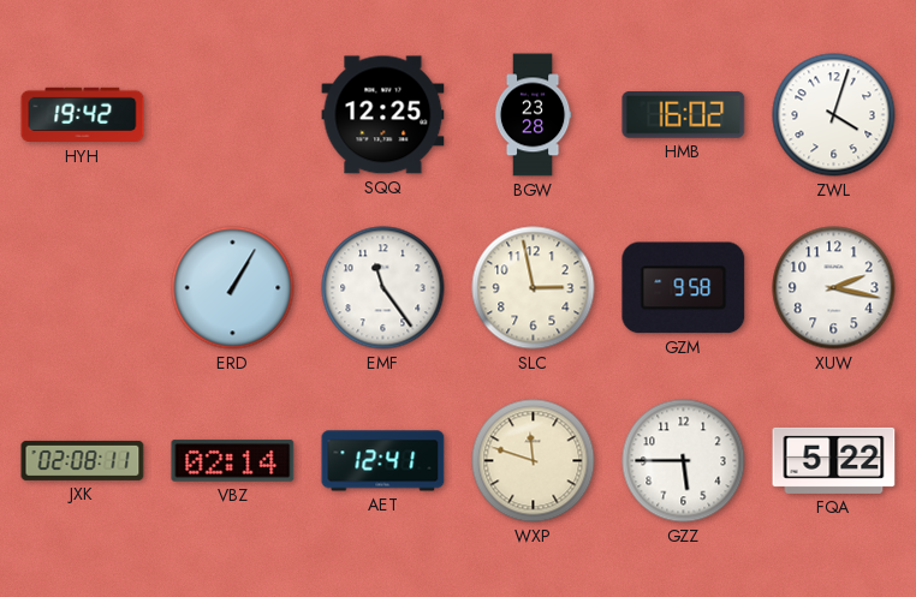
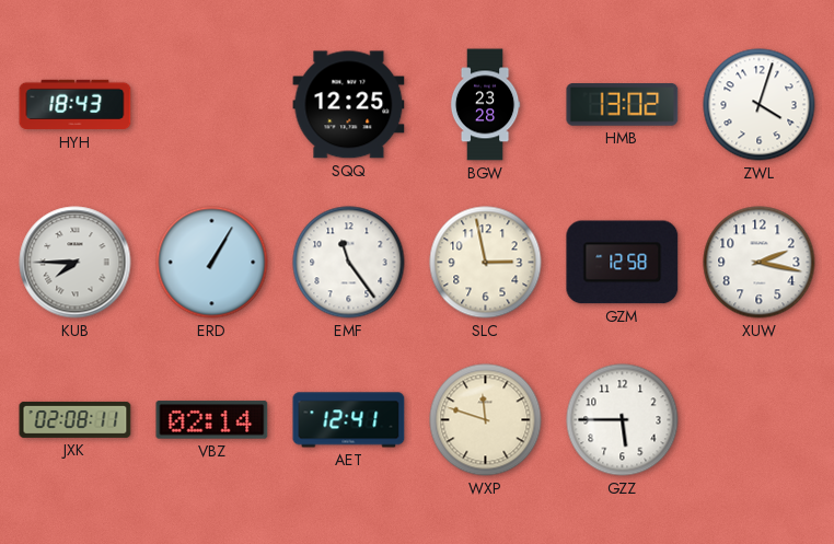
HYH: 19:42 -> 18:43 (76, 105)
HMB: 16:02 -> 13:02 (623, 105)
KUB: none -> 7:45 (76, 263)
GZM: 9:58 -> 12:58 (623, 263)
FQA: 5:22 -> none (834, 460)
